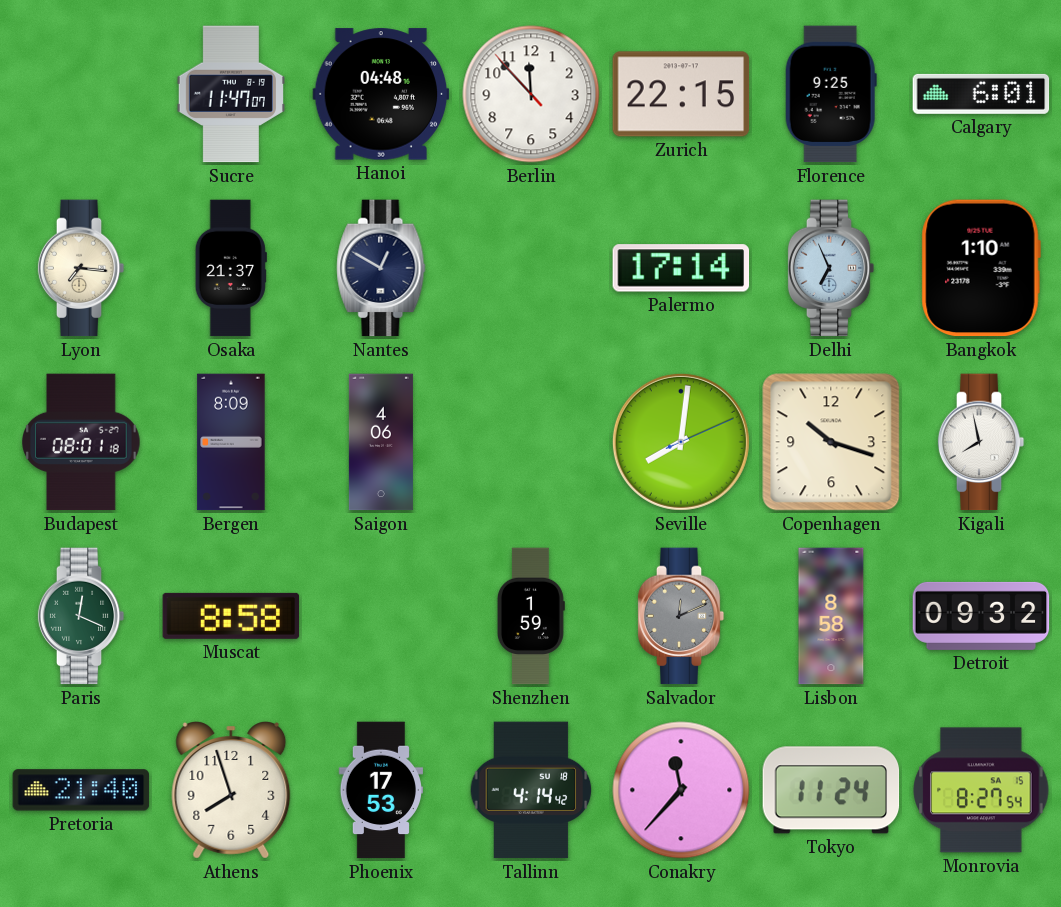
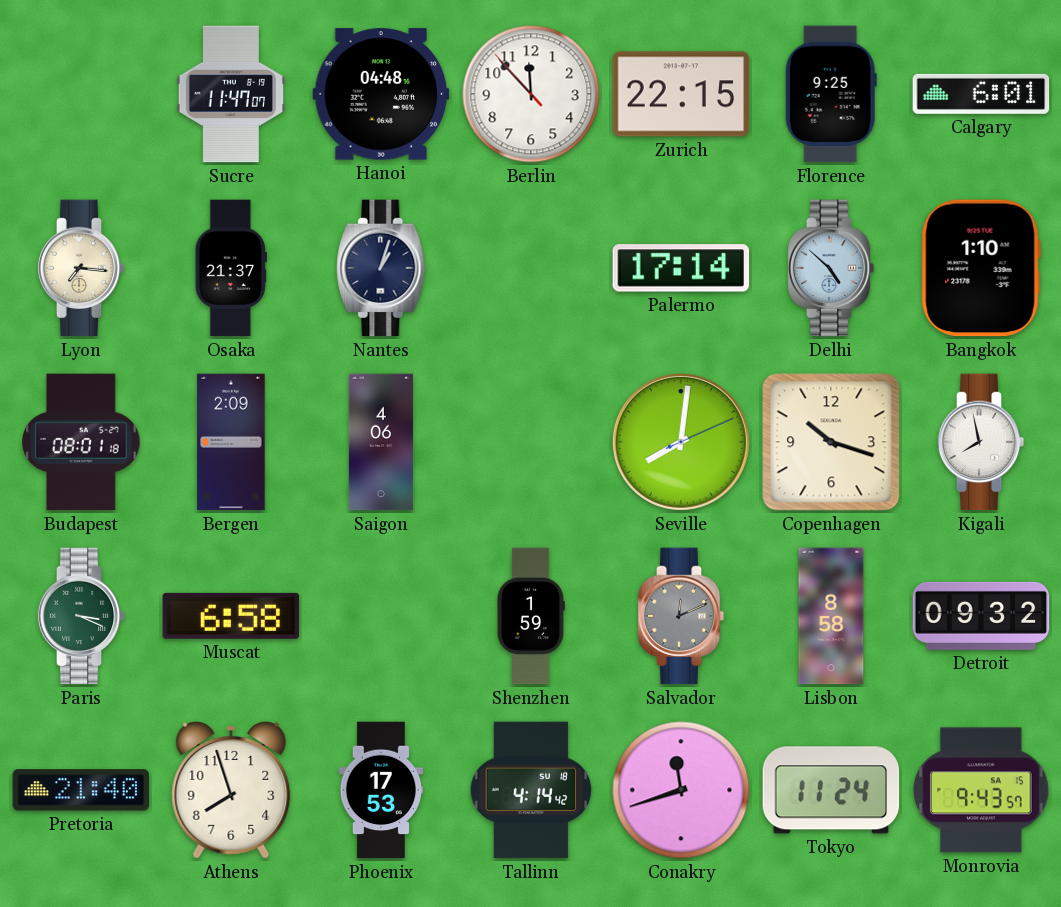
Nantes: 12:50 -> 1:03 (381, 268)
Delhi: 6:56 -> 4:52 (831, 268)
Bergen: 8:09 -> 2:09 (231, 442)
Paris: 12:19 -> 3:19 (81, 616)
Muscat: 8:58 -> 6:58 (231, 616)
Conakry: 11:37 -> 11:42 (681, 790)
Monrovia: 8:27 -> 9:43 (981, 790)
